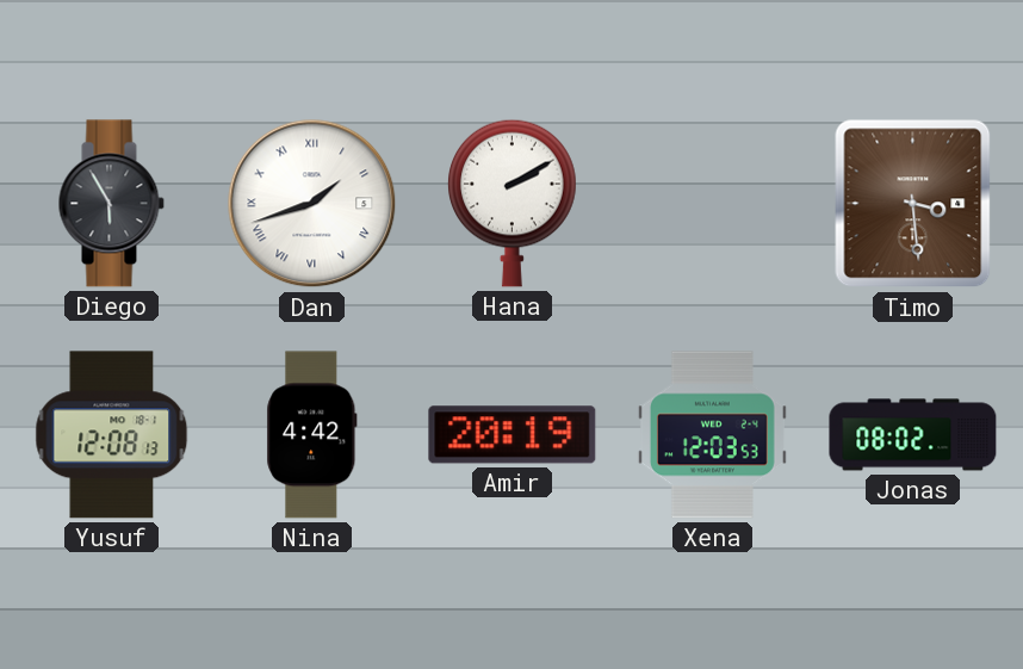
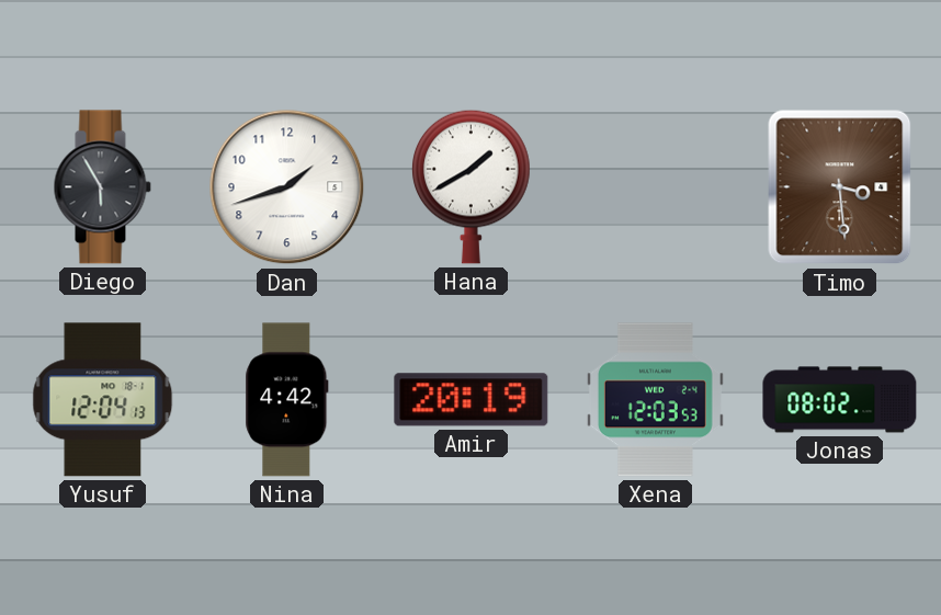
Dan numerals: Roman -> Arabic (287, 187)
Hana: 2:10 -> 1:40 (472, 186)
Yusuf: 12:08 -> 12:04 (103, 400)
